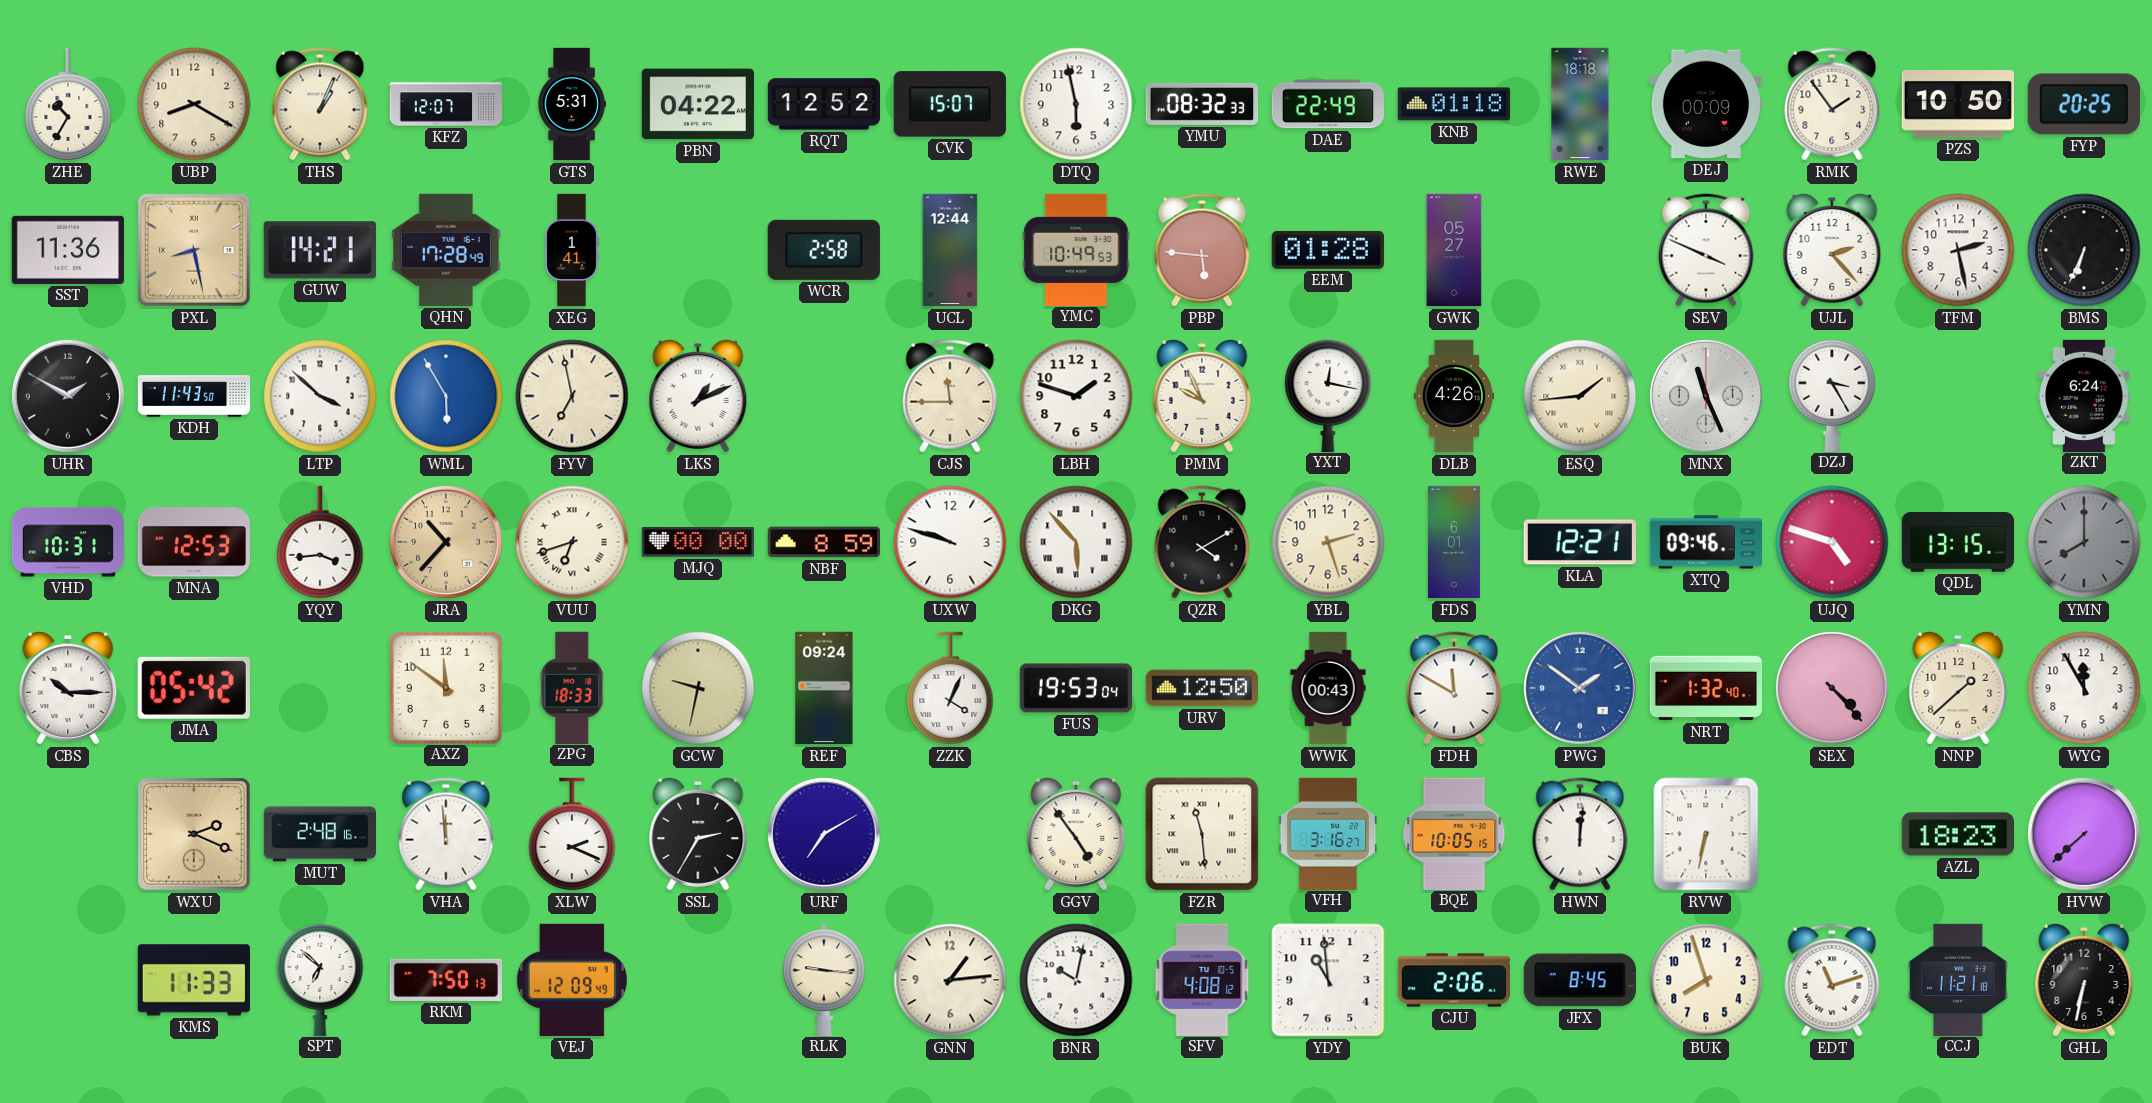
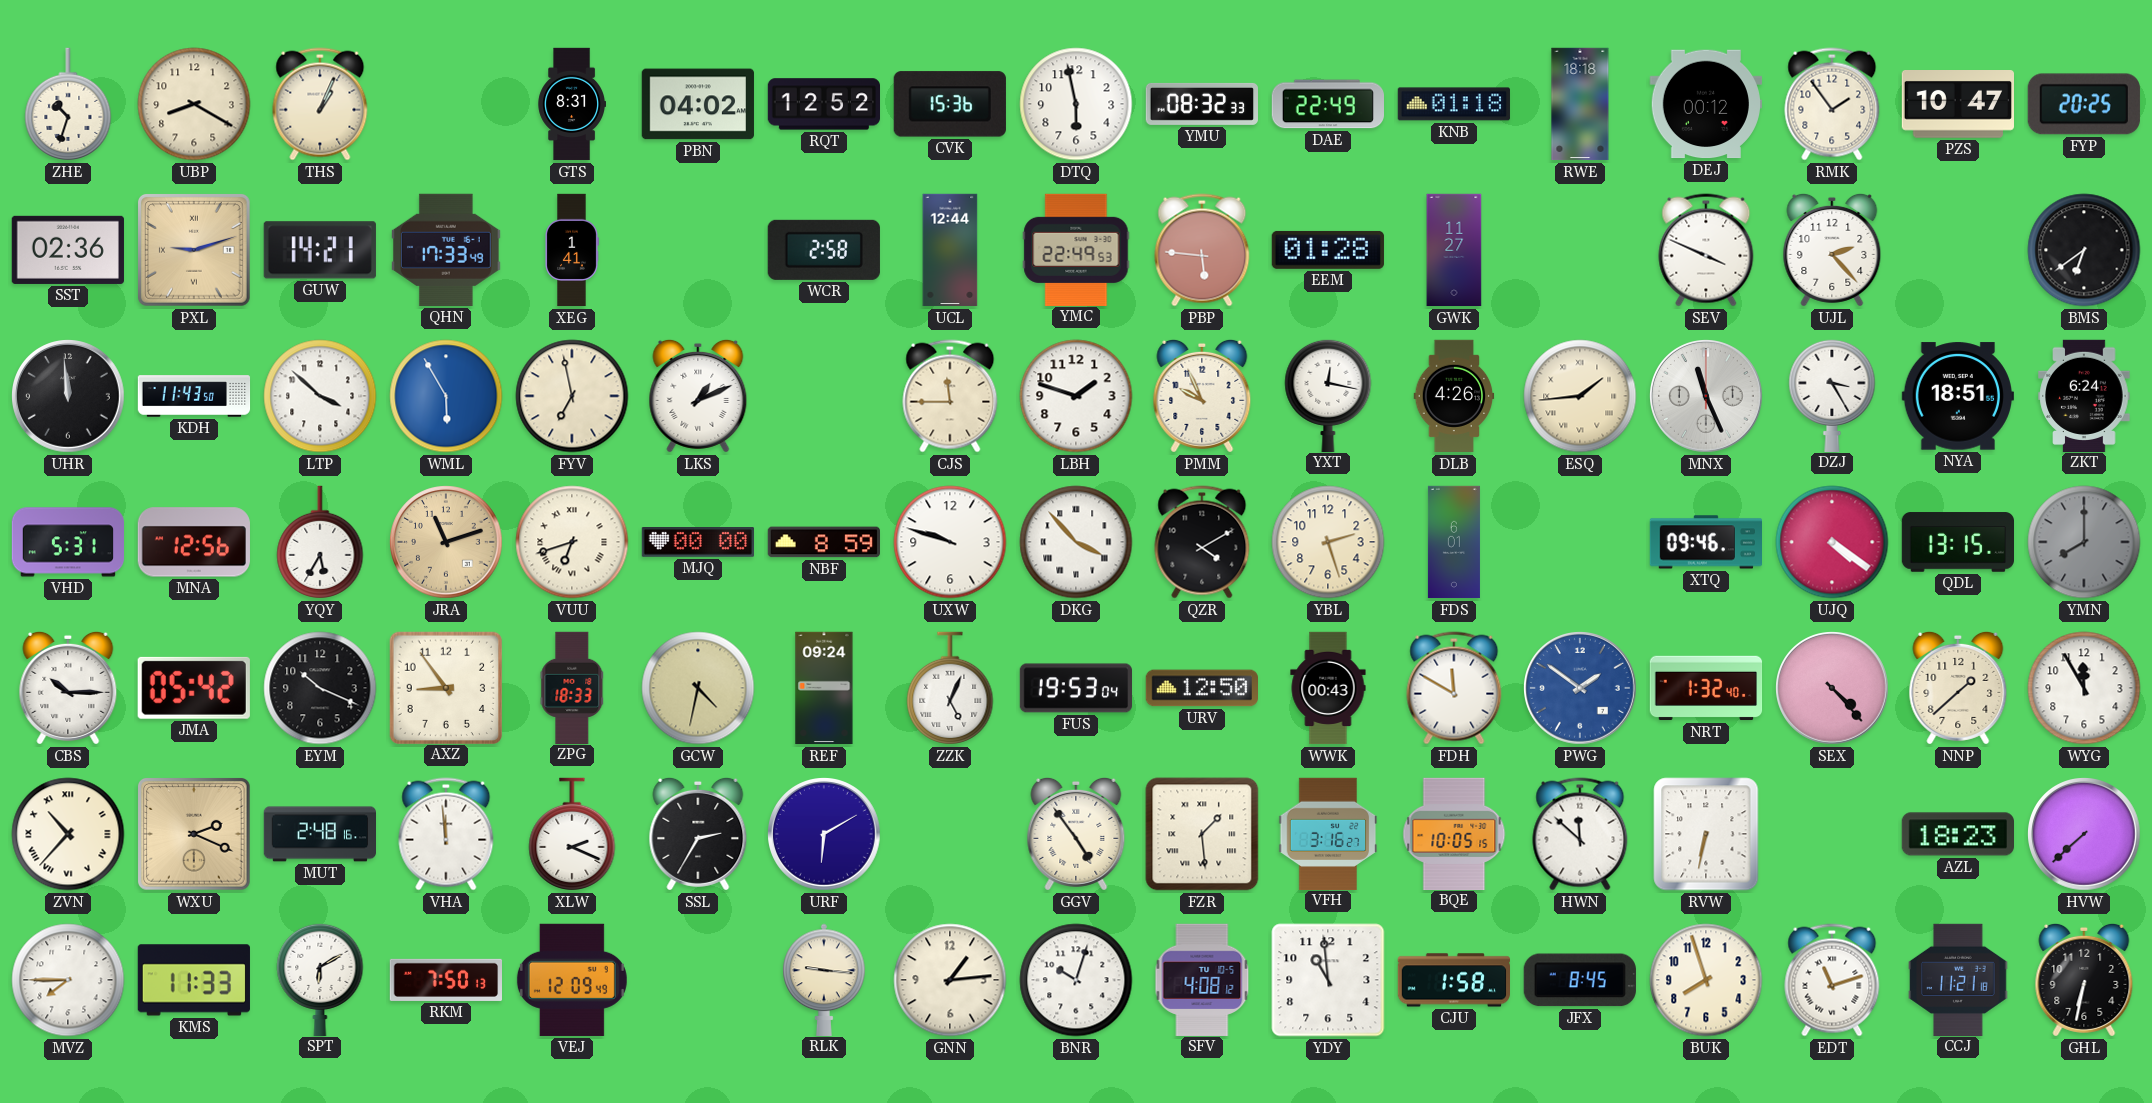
ZHE: 10:35 -> 10:33 (68, 104)
KFZ: 12:07 -> none (446, 104)
GTS: 5:31 -> 8:31 (571, 104)
PBN: 04:22 -> 04:02 (698, 104)
CVK: 15:07 -> 15:36 (950, 104)
DEJ: 00:09 -> 00:12 (1705, 104)
PZS: 10:50 -> 10:47 (1957, 104)
SST: 11:36 -> 02:36 (68, 250)
PXL: 8:28 -> 9:12 (195, 251)
QHN: 17:28 -> 17:33 (447, 250)
YMC: 10:49 -> 22:49 (1076, 249)
GWK: 05:27 -> 11:27 (1454, 250)
TFM: 2:28 -> none (1958, 250)
BMS: 6:34 -> 6:39 (2084, 250)
UHR: 1:50 -> 11:59 (69, 397)
NYA: none -> 18:51 (1958, 396)
VHD: 10:31 -> 5:31 (67, 542)
MNA: 12:53 -> 12:56 (194, 542)
YQY: 3:44 -> 5:35 (320, 542)
JRA: 10:37 -> 11:12 (447, 543)
DKG: 5:53 -> 3:53 (1076, 542)
KLA: 12:21 -> none (1580, 542)
UJQ: 4:48 -> 4:21 (1832, 542)
EYM: none -> 10:19 (320, 688)
AXZ: 11:51 -> 8:54 (445, 687)
GCW: 9:32 -> 4:32 (698, 688)
ZZK: 4:04 -> 5:04 (950, 688)
ZVN: none -> 10:37 (68, 834)
URF: 7:10 -> 6:10 (825, 835)
FZR: 11:29 -> 1:29 (1202, 834)
HWN: 12:01 -> 11:52 (1580, 834)
MVZ: none -> 7:45 (68, 980)
SPT: 6:52 -> 6:10 (320, 979)
BNR: 10:02 -> 10:03 (1076, 980)
CJU: 2:06 -> 1:58 (1453, 980)
